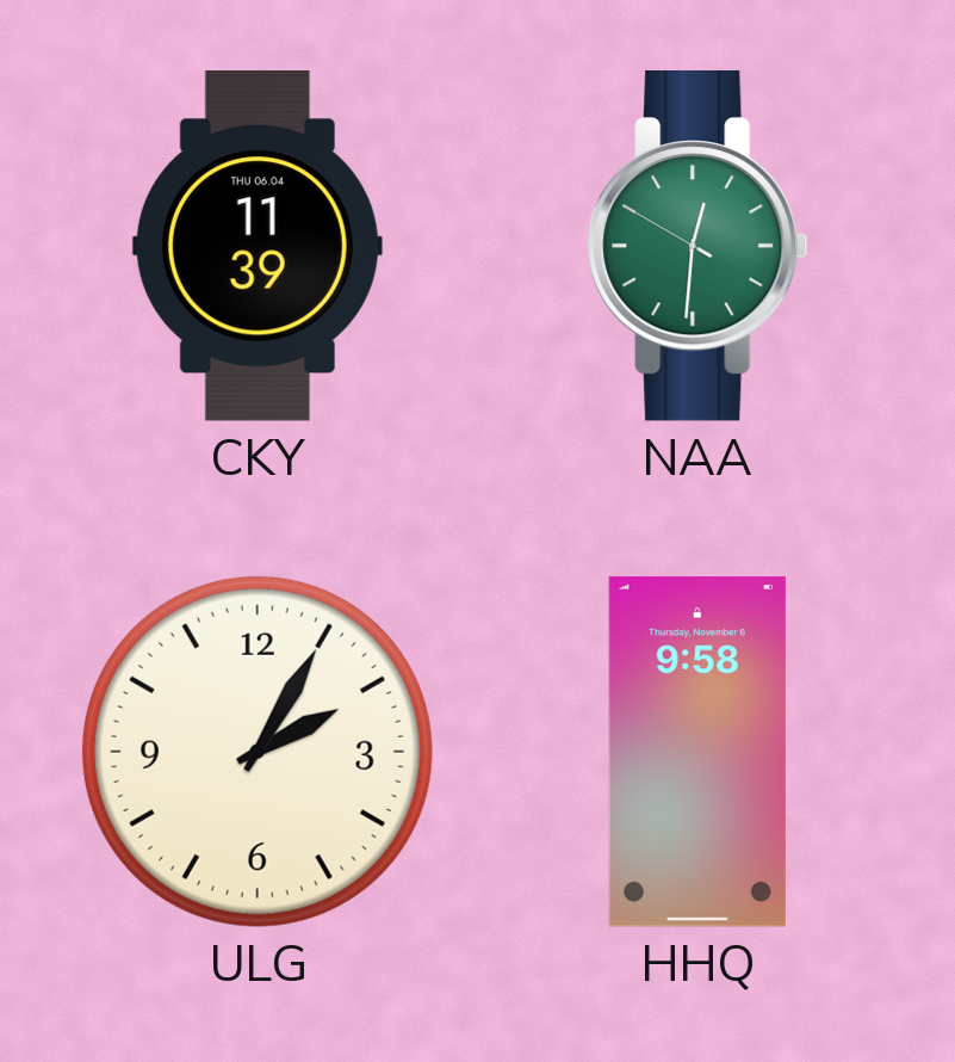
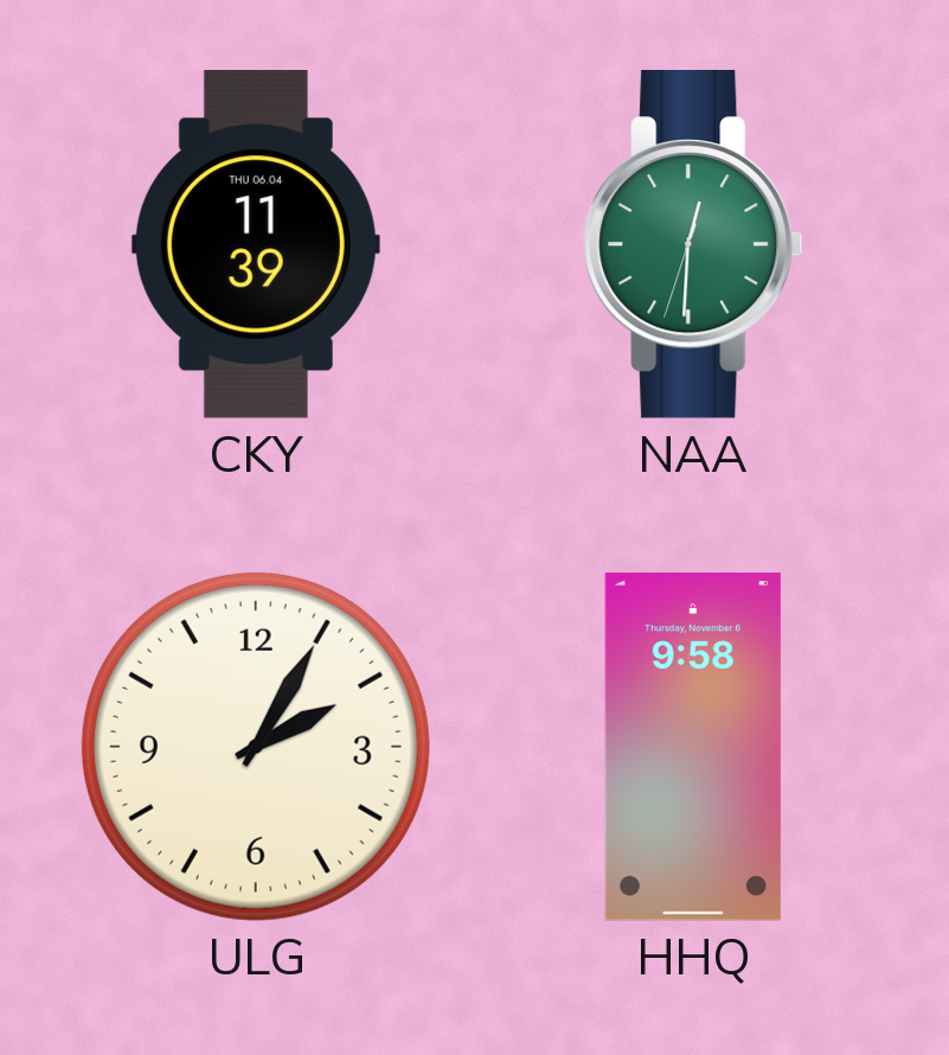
NAA: 12:30:50 -> 12:30:33 (693, 245)
